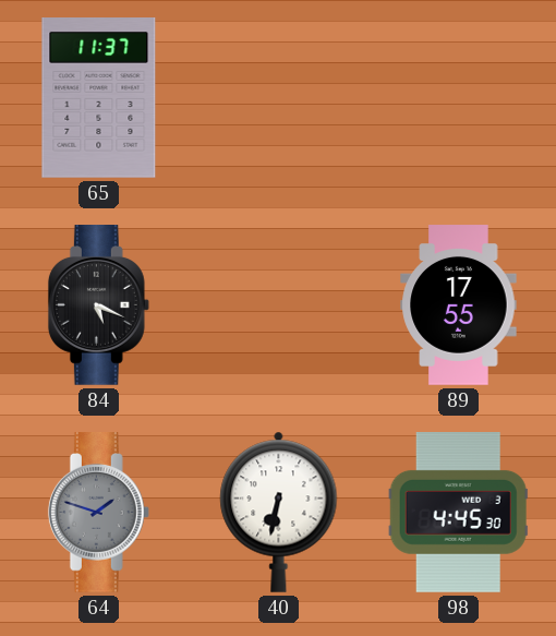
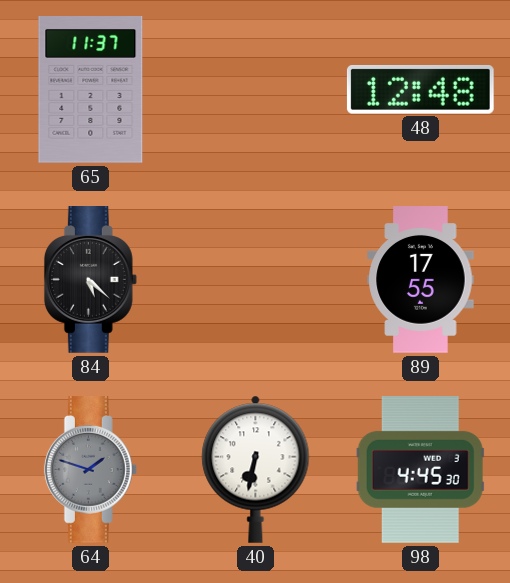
48: none -> 12:48 (420, 90)
84: 5:19 -> 5:22 (90, 280)
